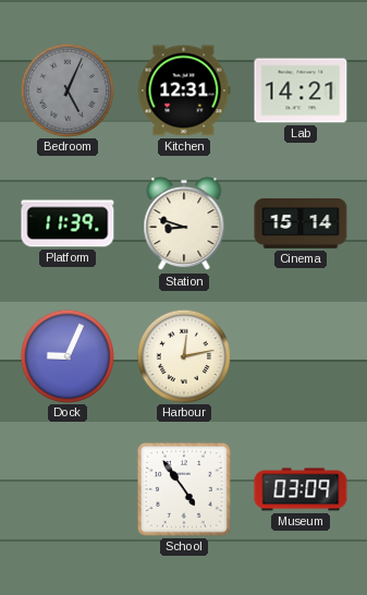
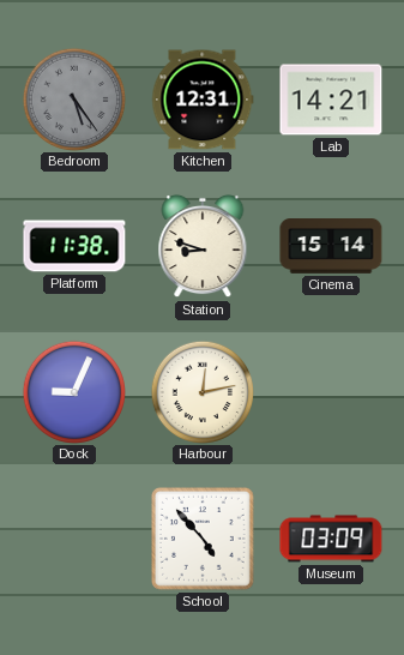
Bedroom: 5:04 -> 5:24 (73, 98)
Platform: 11:39 -> 11:38 (74, 246)
School: 4:54 -> 4:53 (203, 539)
